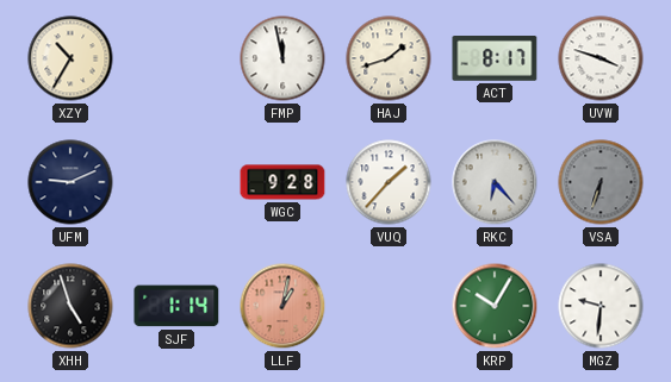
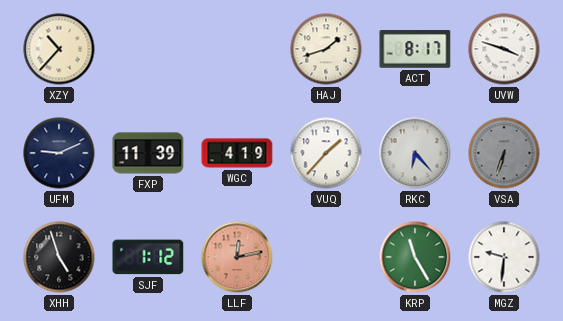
XZY: 10:35 -> 10:37 (59, 49)
FMP: 11:58 -> none (282, 58)
FXP: none -> 11:39 (148, 153)
WGC: 9:28 -> 4:19 (237, 153)
SJF: 1:14 -> 1:12 (148, 257)
LLF: 1:02 -> 12:13 (237, 257)
KRP: 10:05 -> 11:25 (415, 257)
